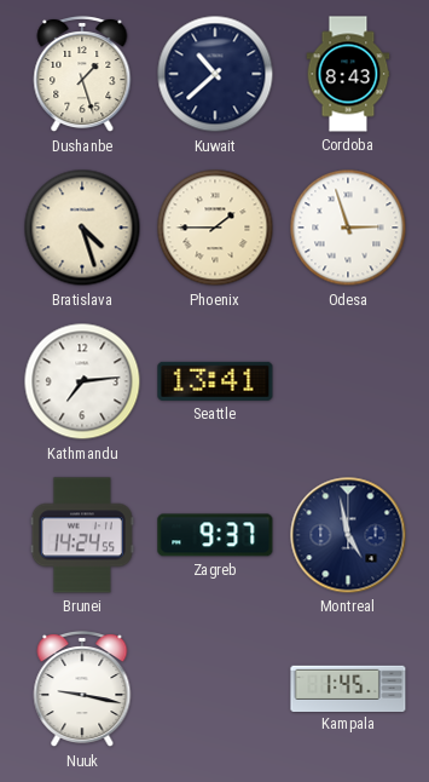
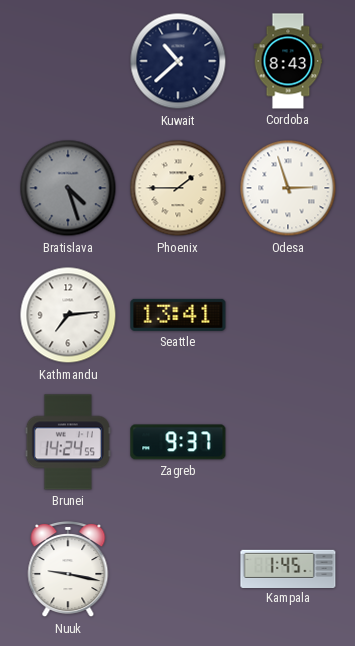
Dushanbe: 1:27 -> none (82, 74)
Bratislava dial: cream -> grey (68, 188)
Montreal: 4:58 -> none (348, 535)
